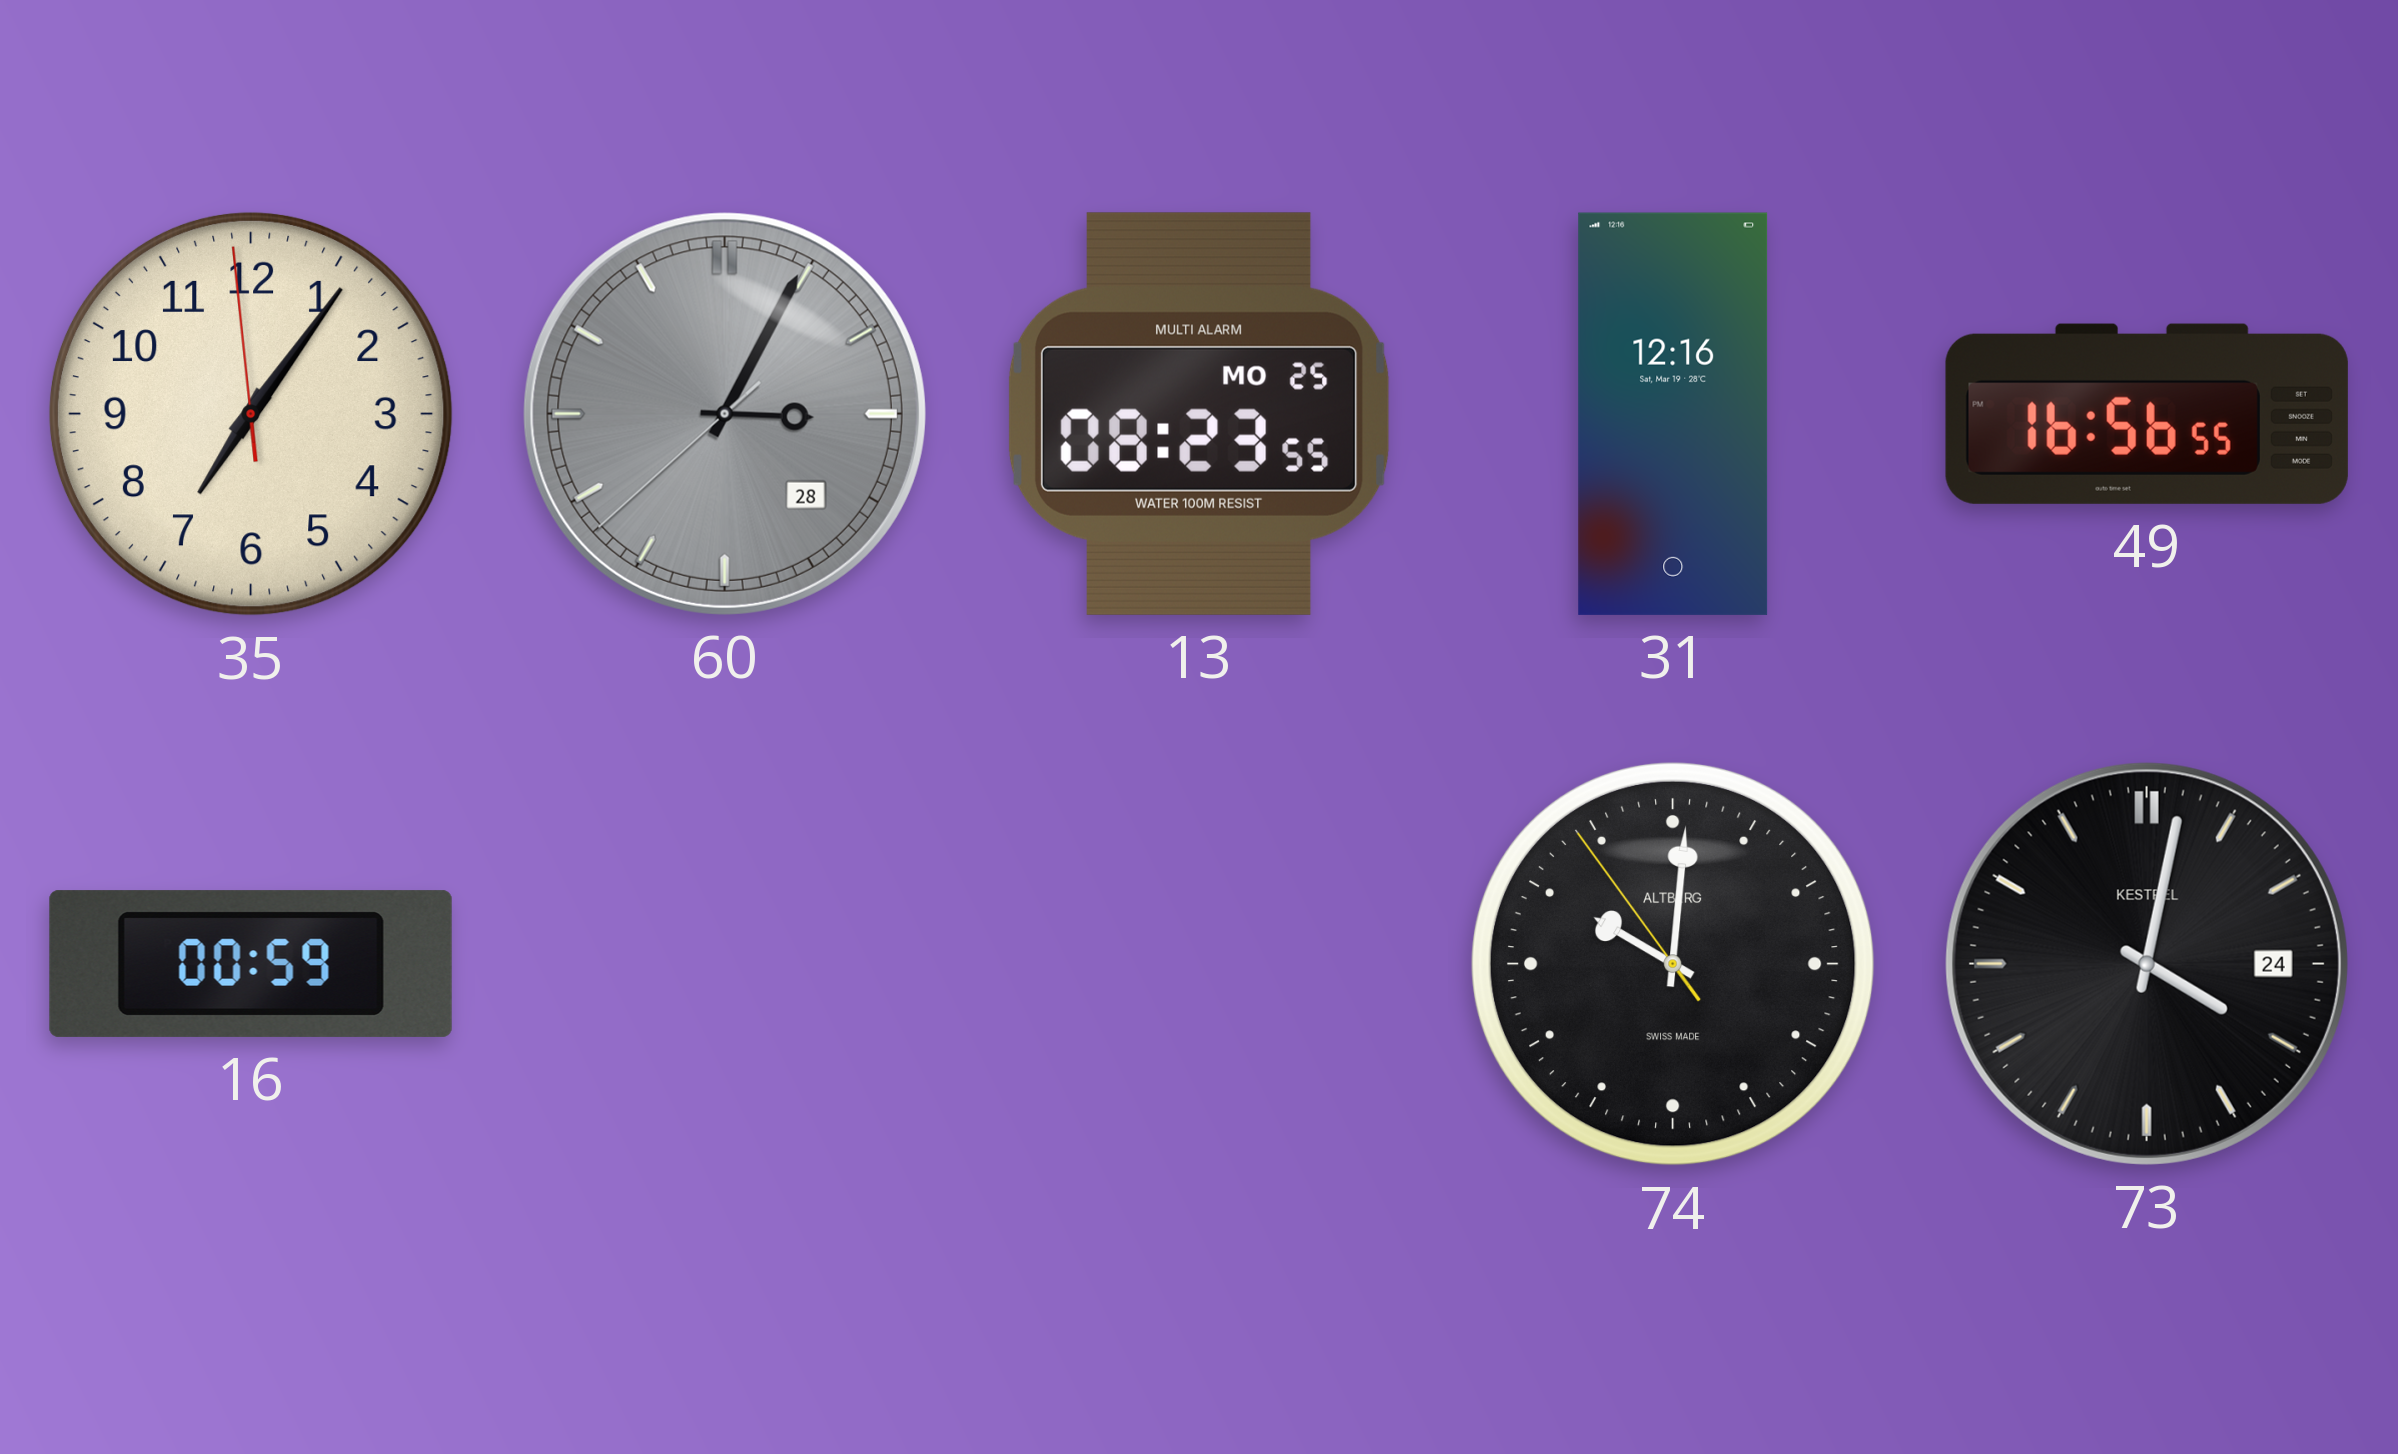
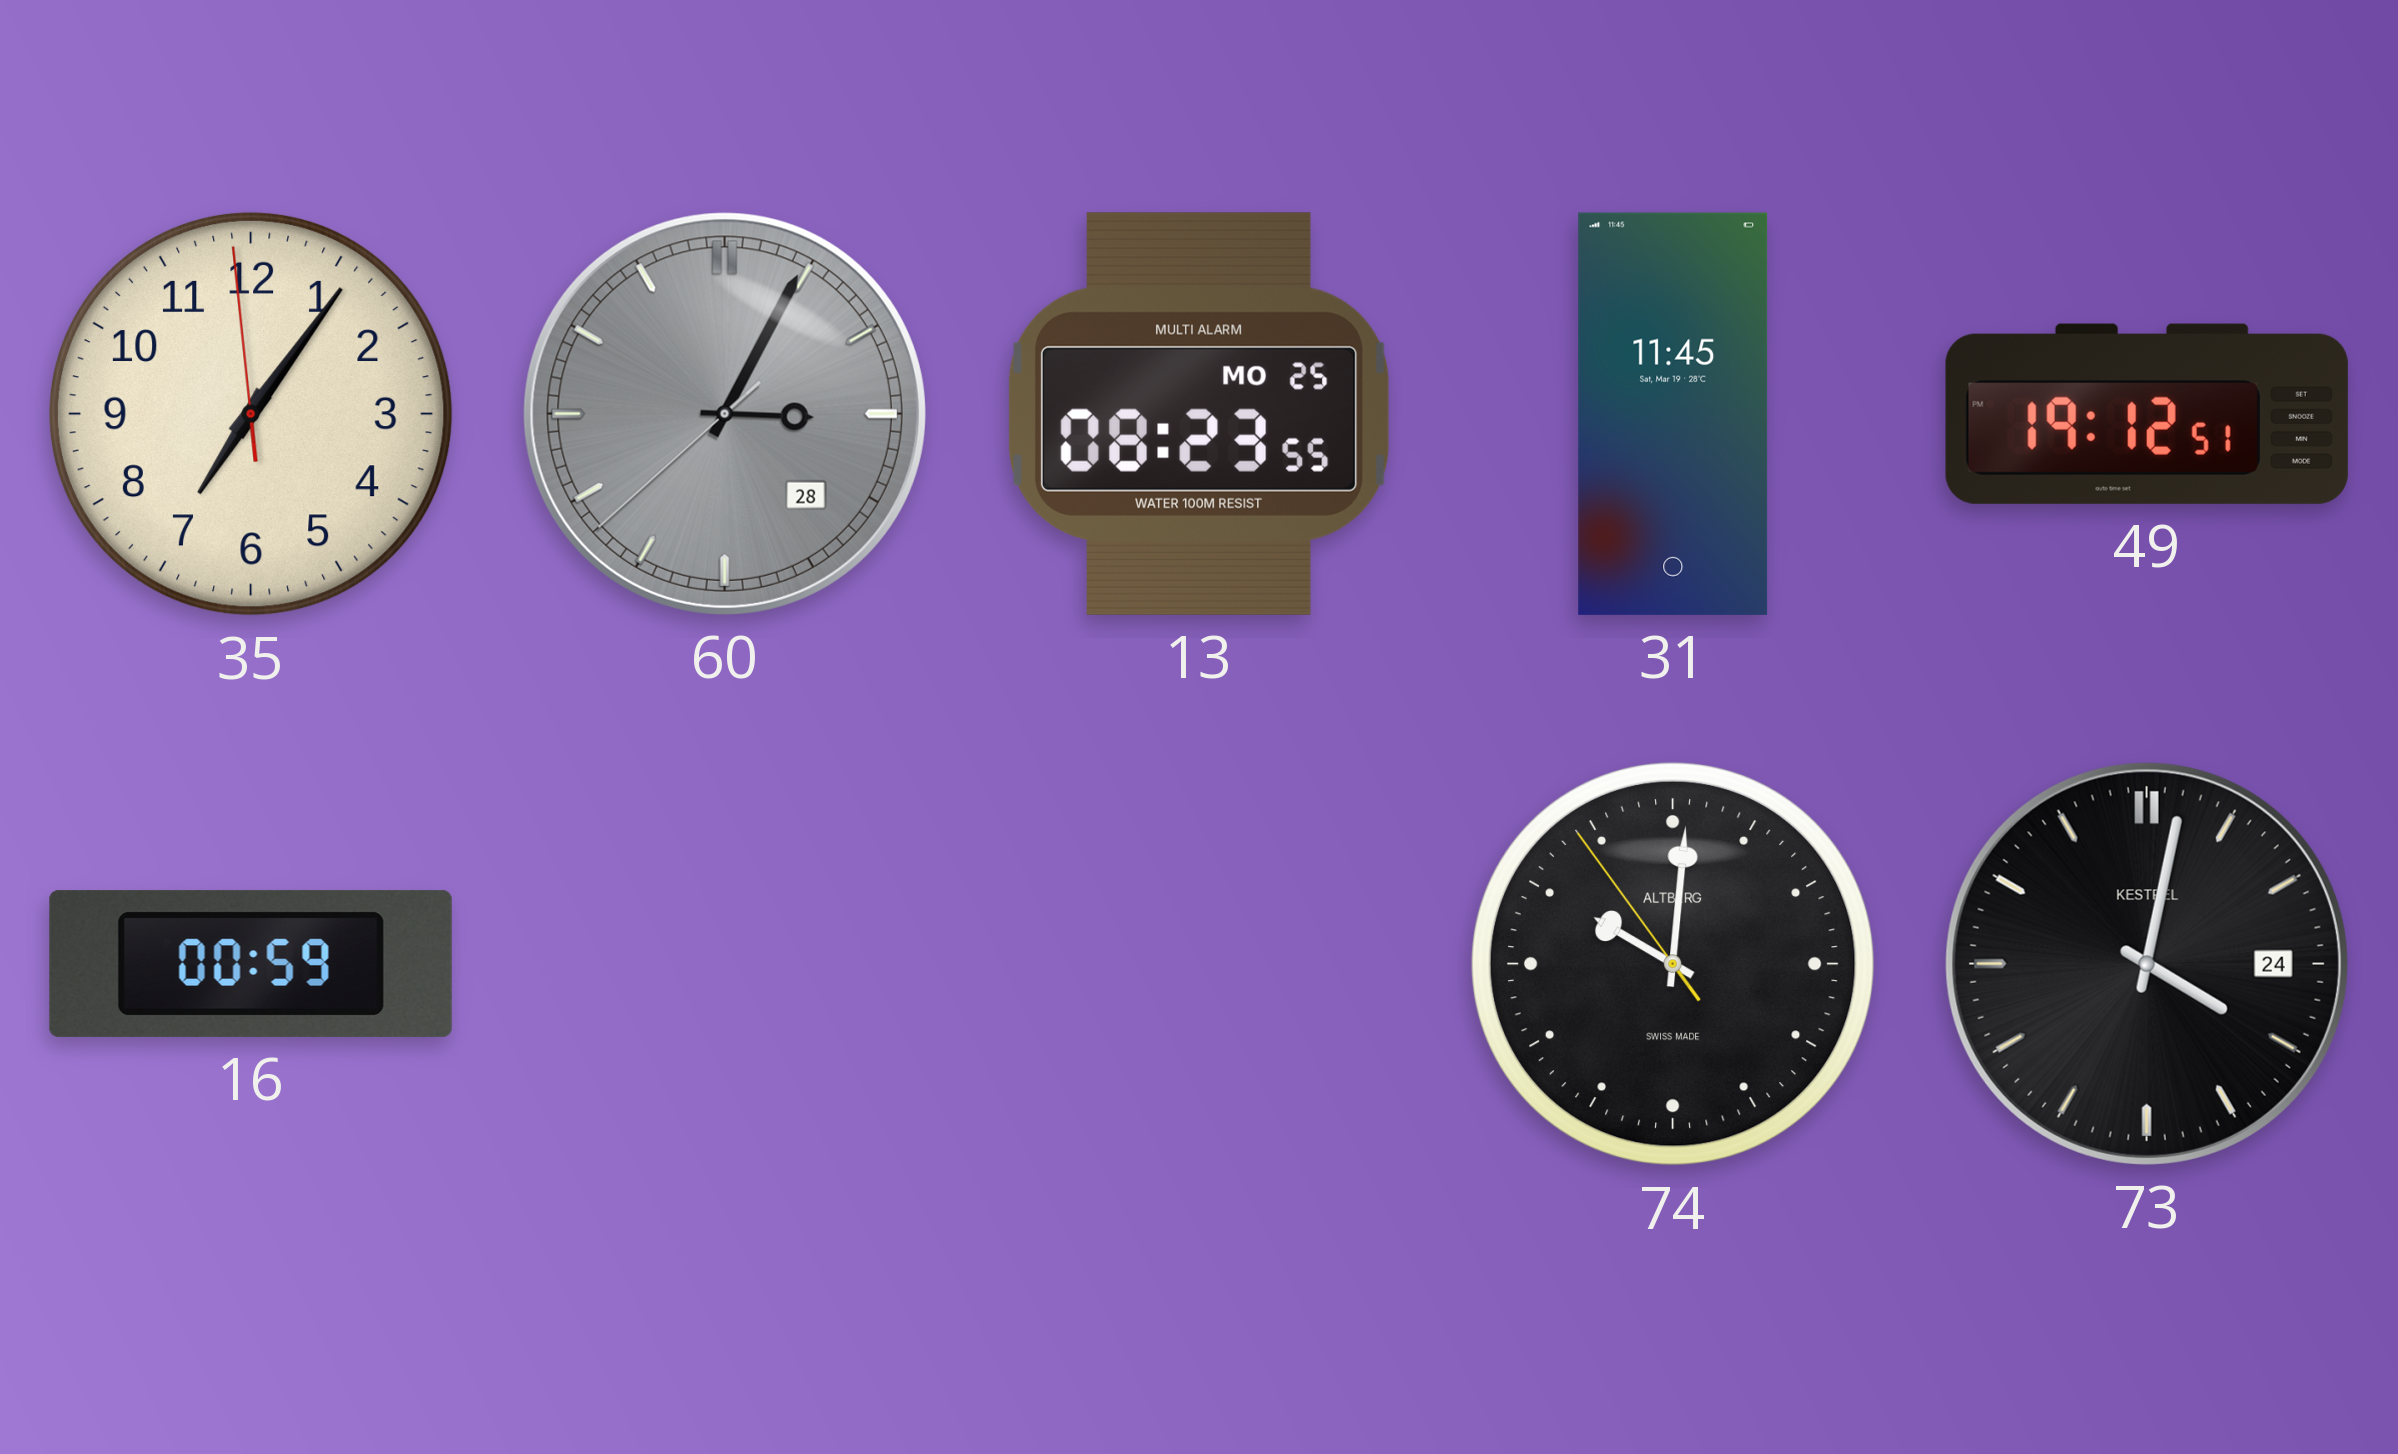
31: 12:16 -> 11:45 (1673, 414)
49: 16:56 -> 19:12 (2147, 414)
